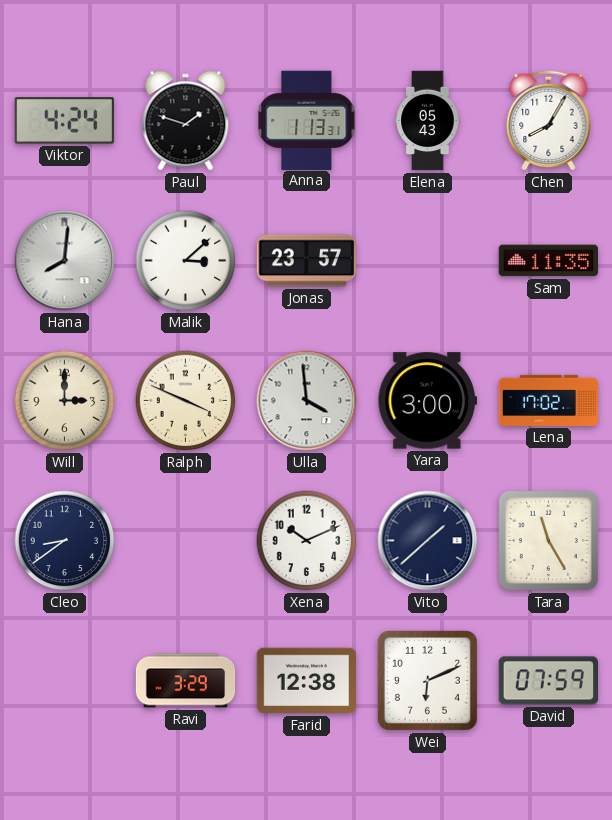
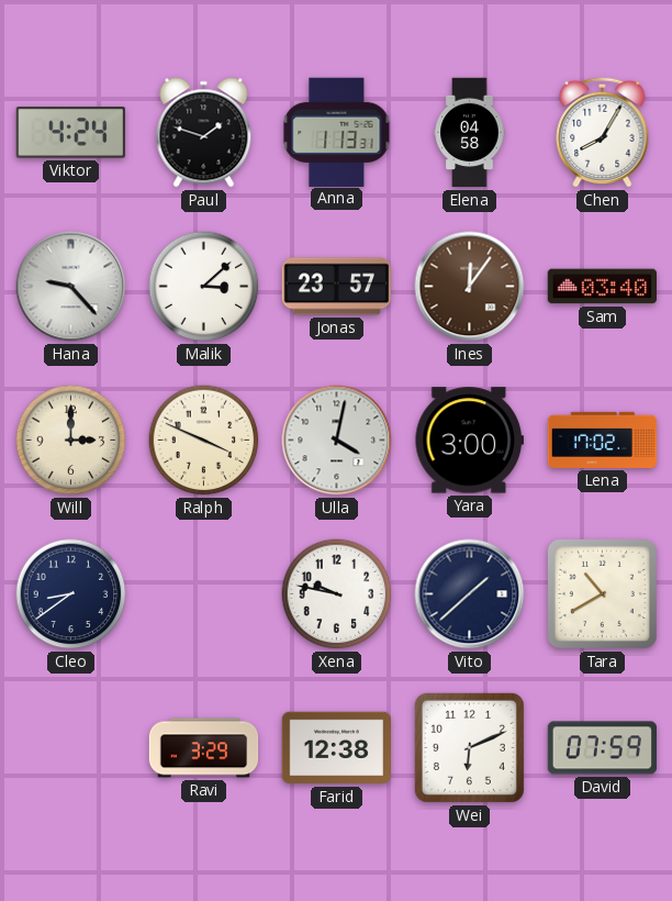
Elena: 05:43 -> 04:58 (470, 133)
Hana: 8:01 -> 9:23 (71, 287)
Ines: none -> 12:06 (470, 287)
Sam: 11:35 -> 03:40 (603, 287)
Ulla: 3:59 -> 4:02 (337, 441)
Xena: 10:11 -> 9:47 (337, 594)
Tara: 11:25 -> 10:40 (602, 593)
